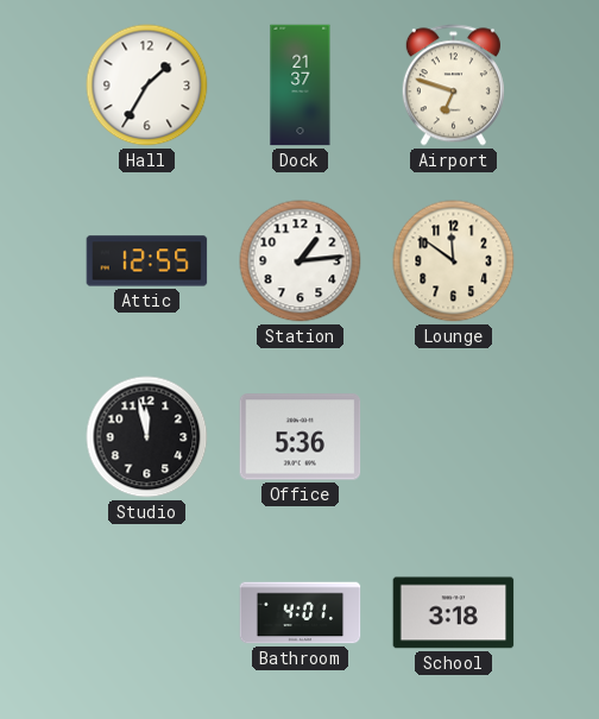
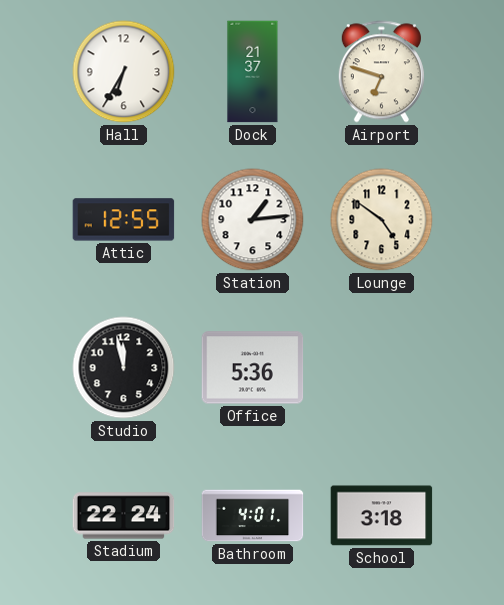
Hall: 1:35 -> 6:35 (124, 72)
Lounge: 11:51 -> 4:51 (382, 220)
Stadium: none -> 22:24 (124, 516)
